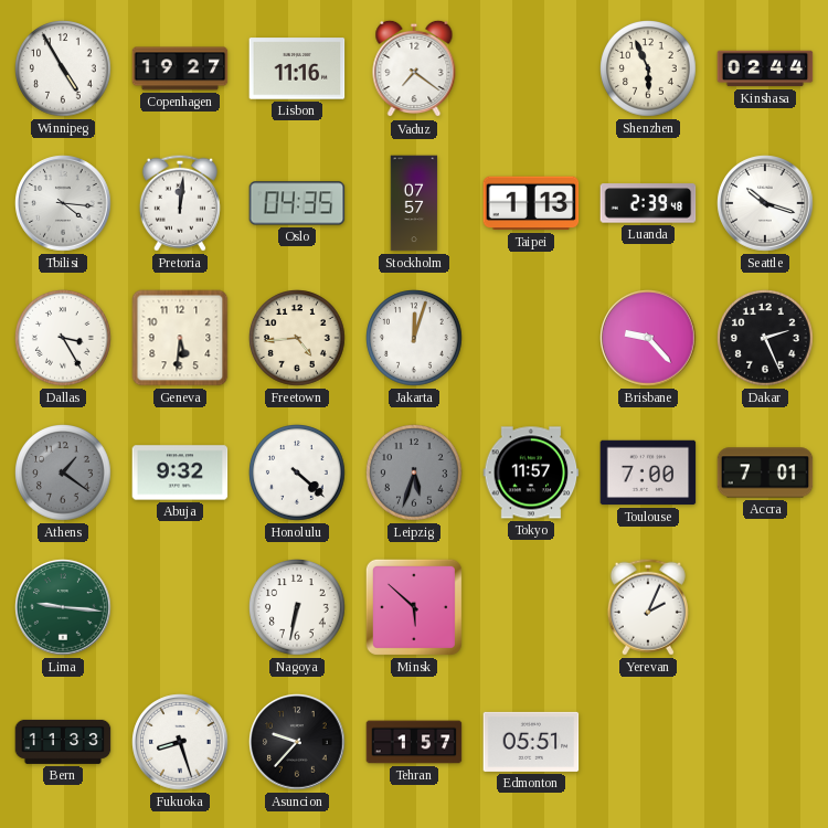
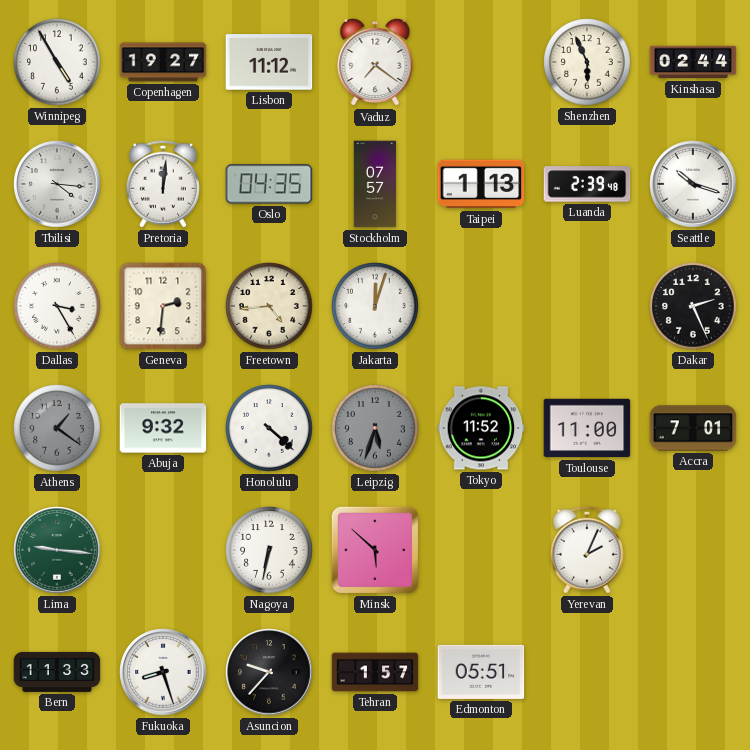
Lisbon: 11:16 -> 11:12 (269, 62)
Geneva: 5:31 -> 2:31 (163, 306)
Brisbane: 9:23 -> none (648, 338)
Tokyo: 11:57 -> 11:52 (481, 428)
Toulouse: 7:00 -> 11:00 (587, 428)
